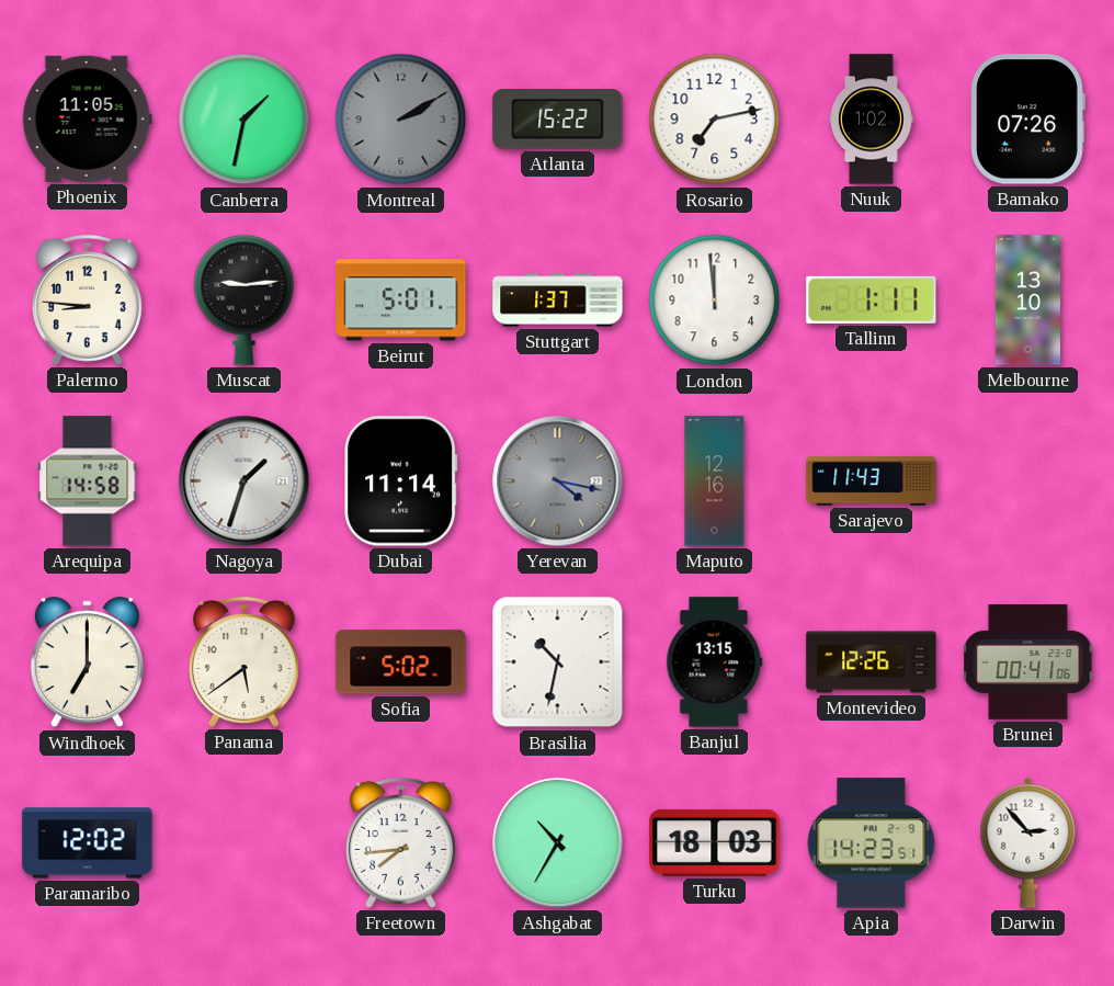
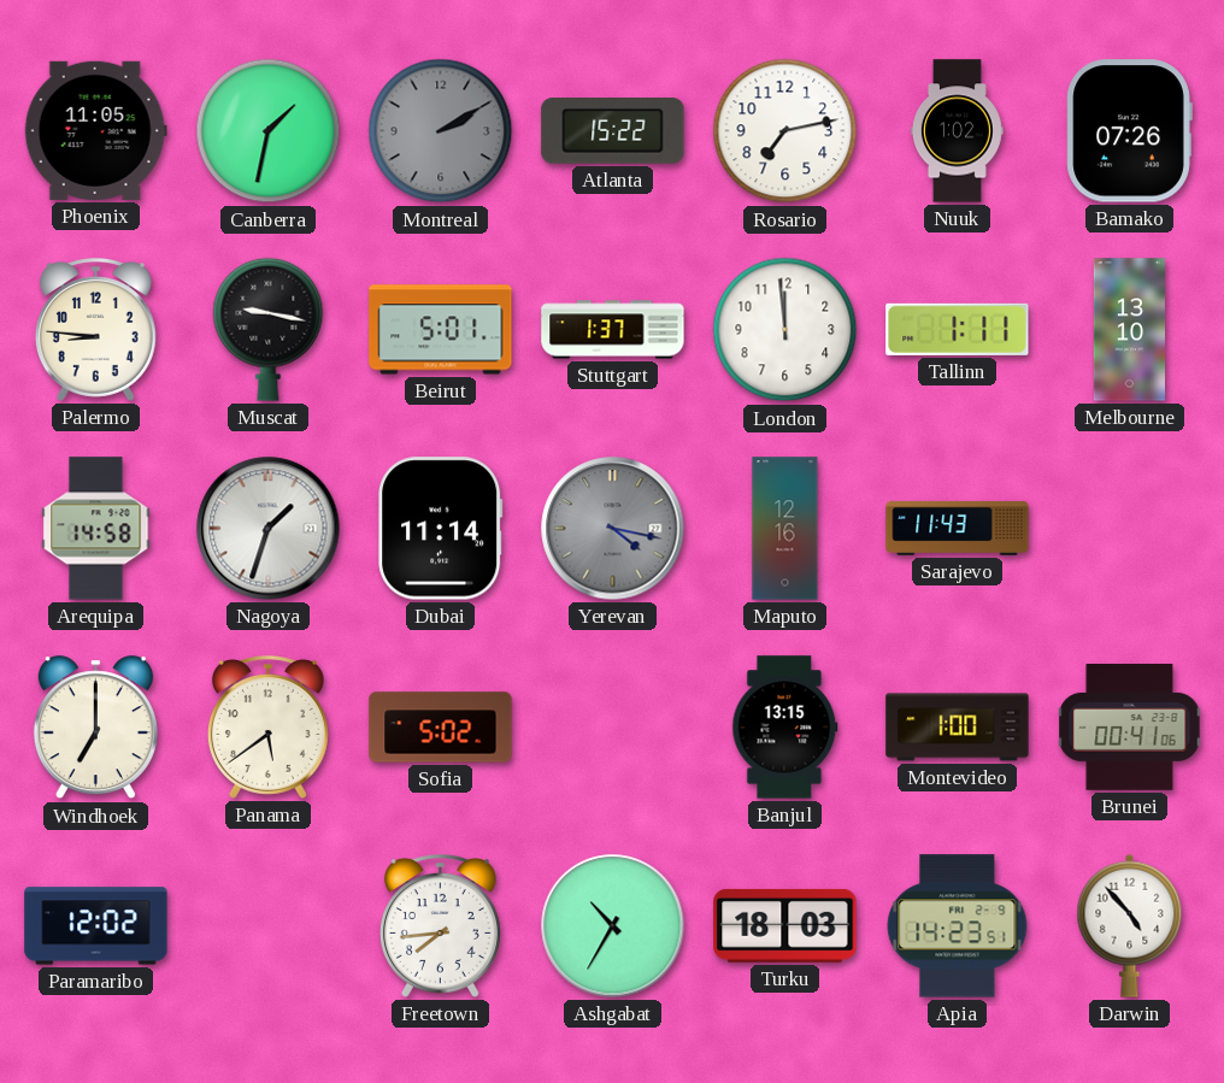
Muscat: 9:14 -> 9:17 (269, 329)
Brasilia: 10:32 -> none (558, 662)
Montevideo: 12:26 -> 1:00 (958, 728)
Darwin: 2:53 -> 4:53 (1130, 925)
